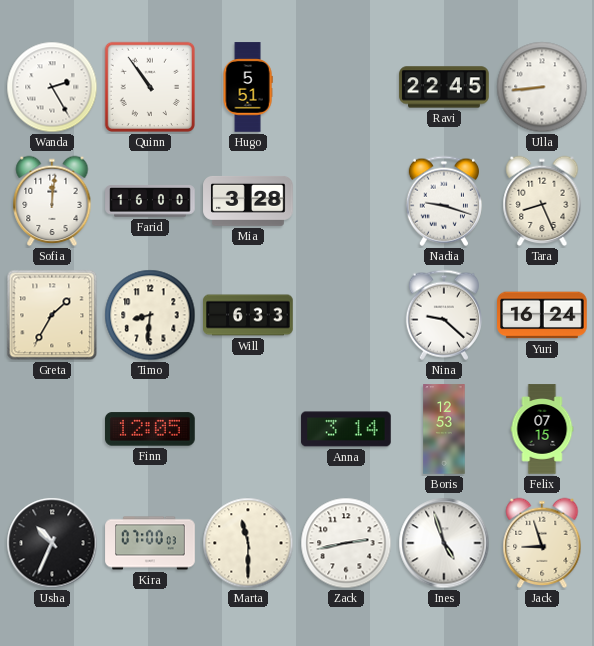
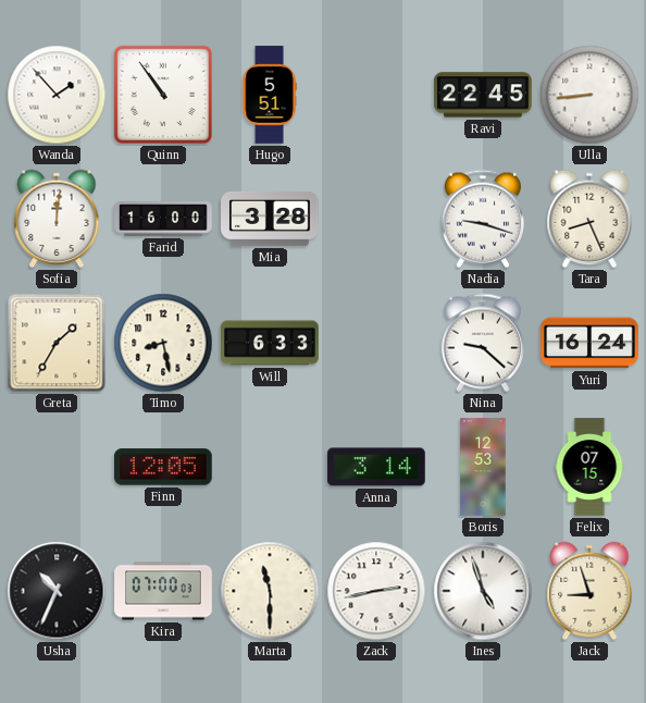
Wanda: 2:25 -> 1:53 (57, 95)
Timo: 8:31 -> 8:28 (163, 343)
